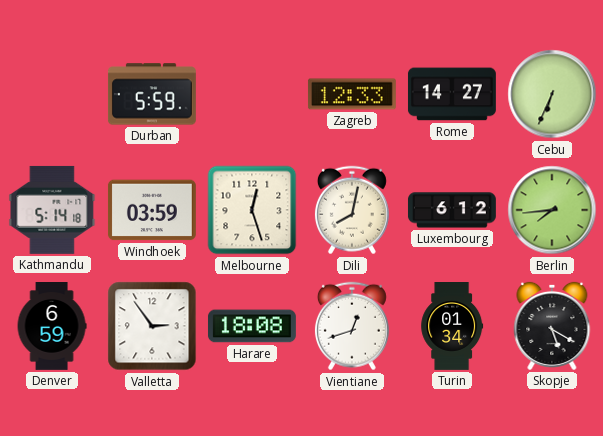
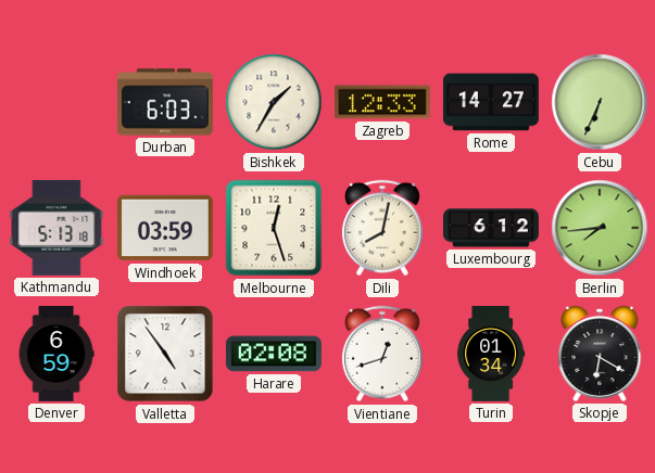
Durban: 5:59 -> 6:03 (165, 102)
Bishkek: none -> 1:35 (274, 102)
Kathmandu: 5:14 -> 5:13 (56, 228)
Valletta: 2:54 -> 4:54 (165, 354)
Harare: 18:08 -> 02:08 (274, 354)
Skopje: 5:20 -> 6:20 (600, 354)
